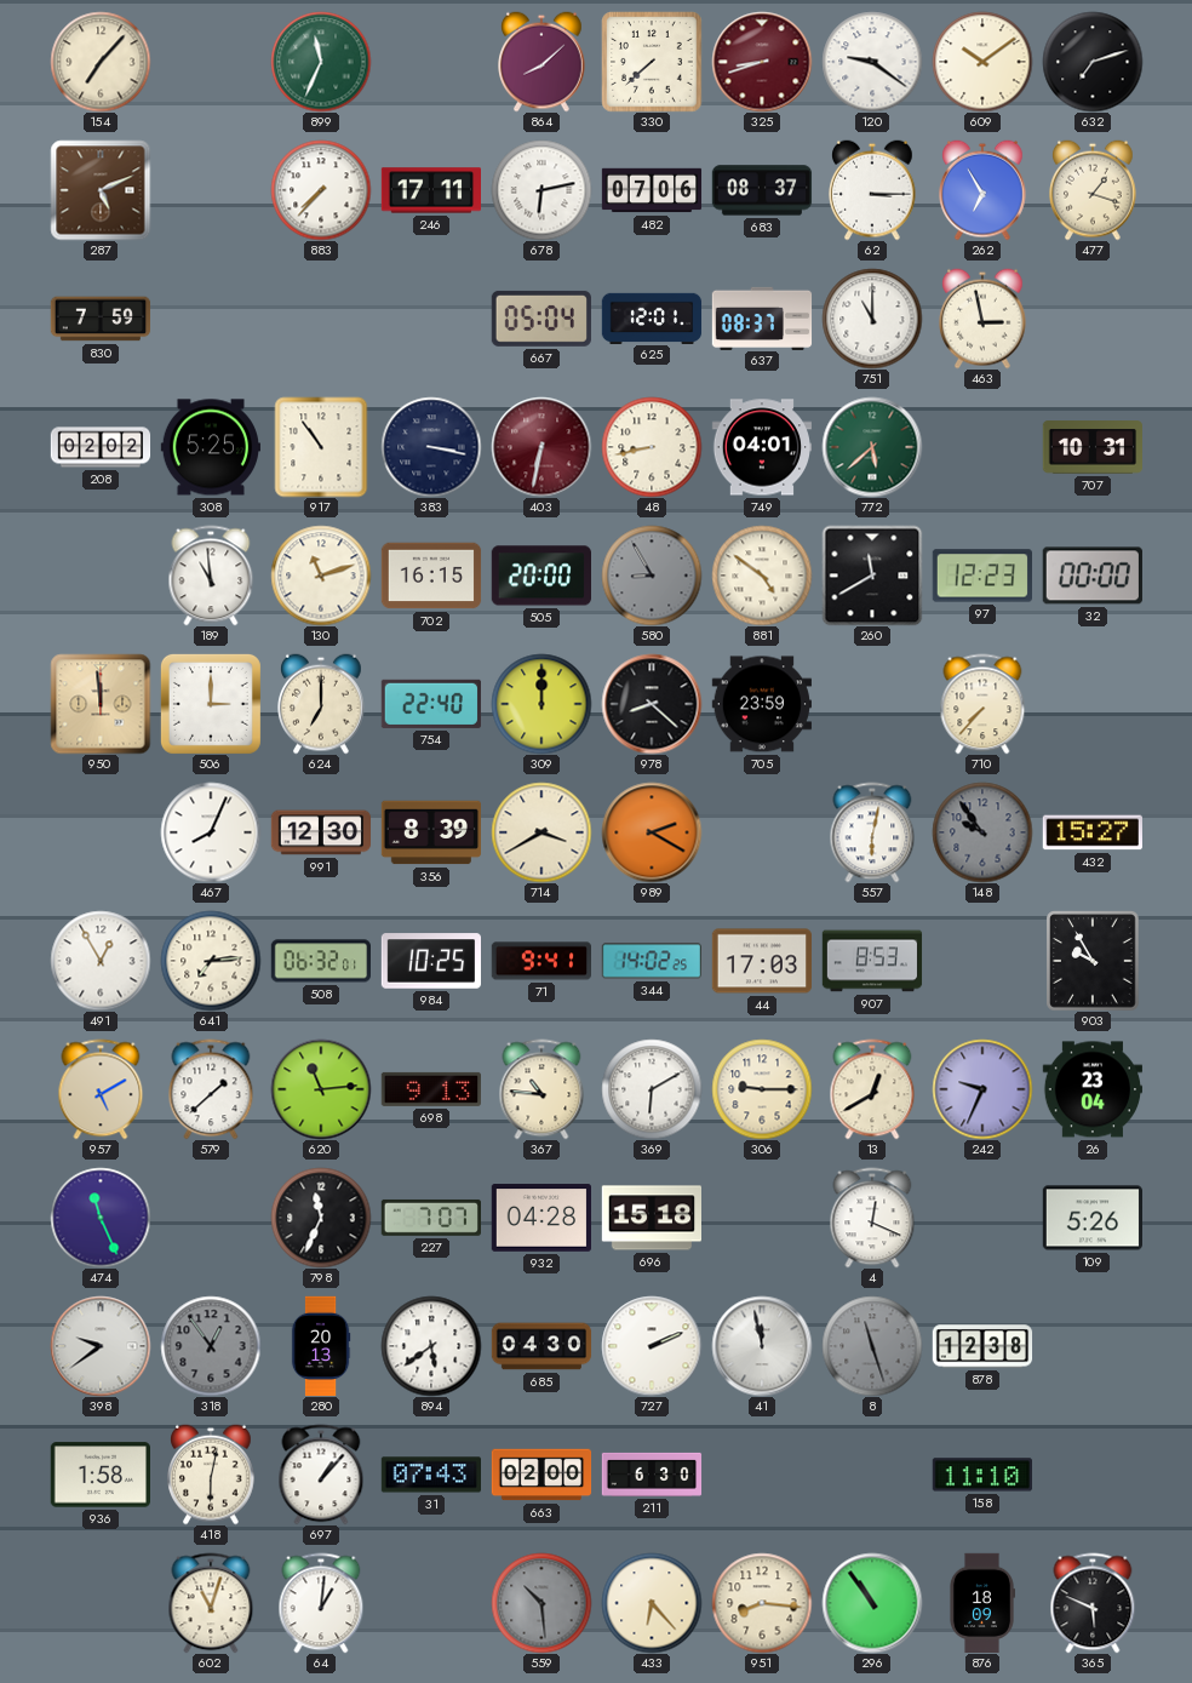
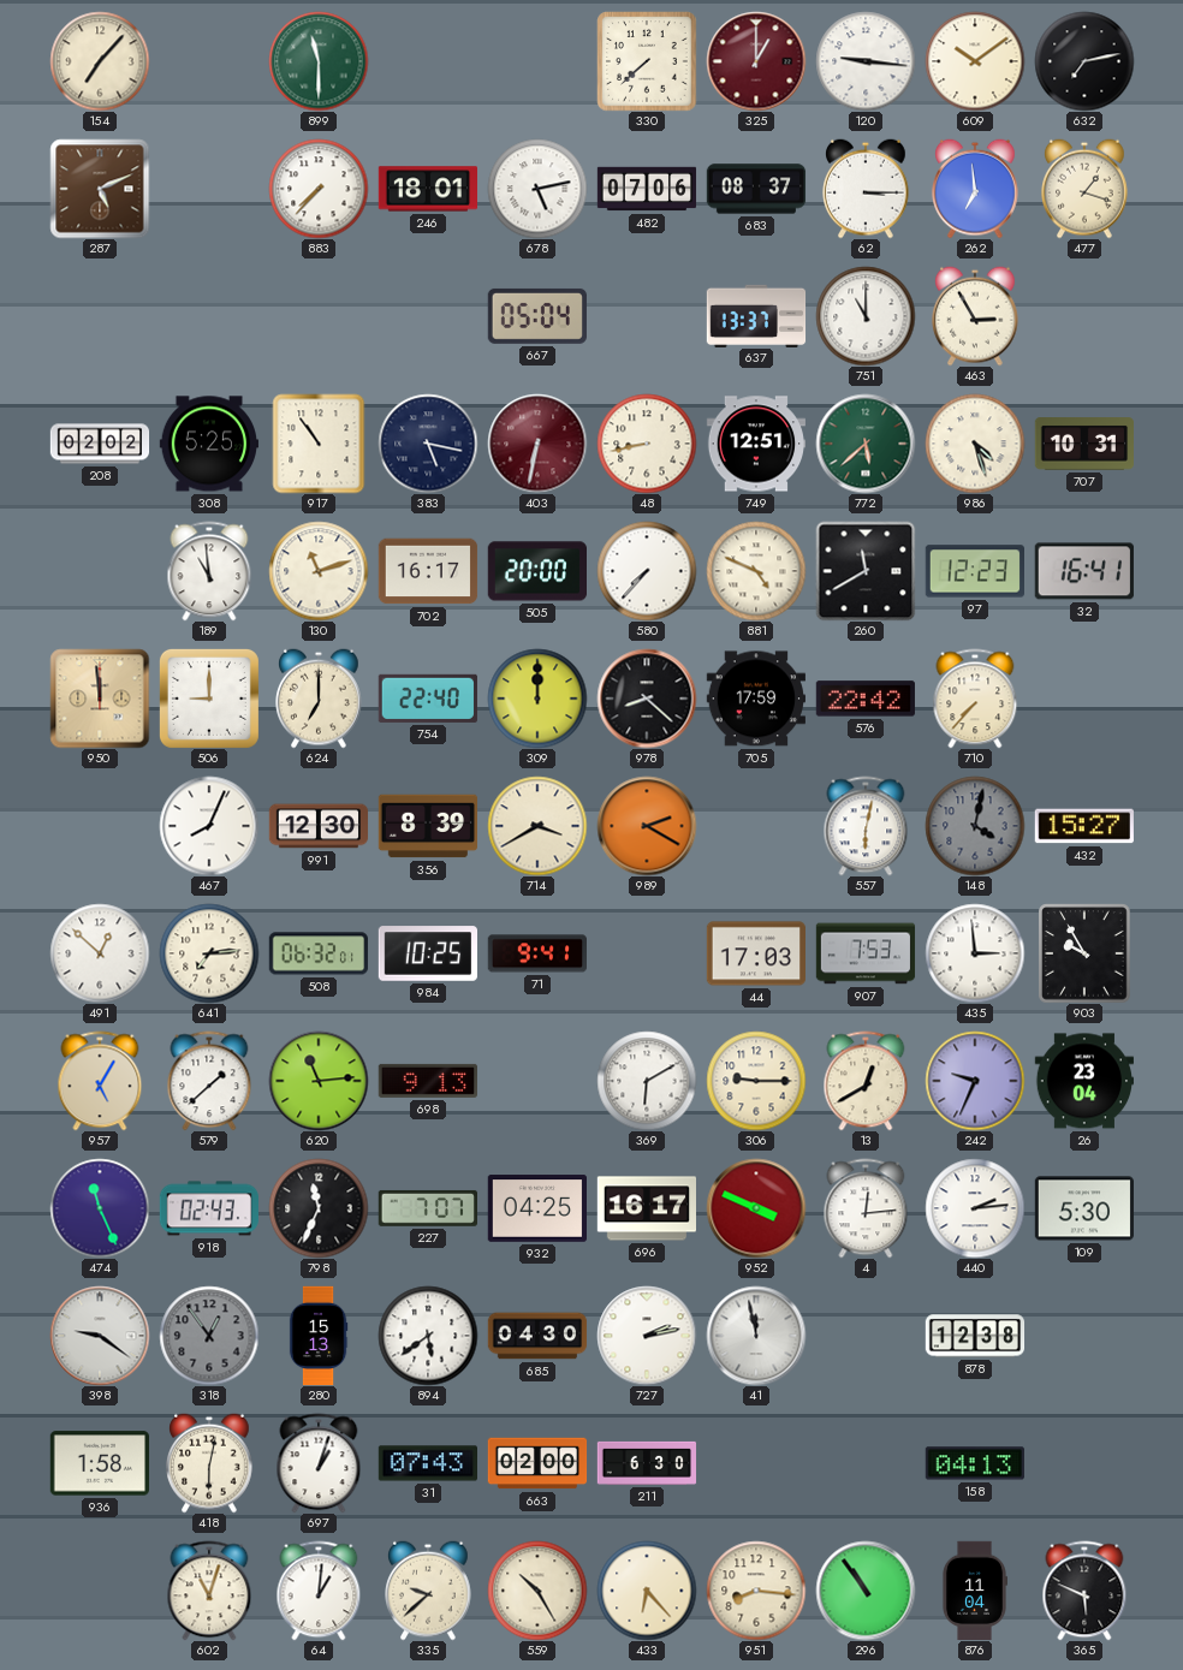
899: 11:34 -> 11:30 (319, 61)
864: 8:08 -> none (543, 62)
325: 8:42 -> 1:00 (756, 61)
120: 9:21 -> 9:16 (866, 61)
632: 7:12 -> 7:13 (1084, 61)
246: 17:11 -> 18:01 (427, 189)
678: 6:13 -> 5:13 (537, 189)
262: 6:55 -> 6:59 (976, 189)
830: 7:59 -> none (101, 319)
625: 12:01 -> none (652, 317)
637: 08:37 -> 13:37 (756, 315)
463: 2:58 -> 2:55 (976, 316)
383: 3:17 -> 5:17 (428, 444)
749: 04:01 -> 12:51 (755, 444)
986: none -> 4:27 (975, 444)
702: 16:15 -> 16:17 (428, 571)
580: 8:55 -> 7:37 (647, 571)
580 dial: grey -> white (647, 571)
881: 4:51 -> 4:49 (756, 571)
32: 00:00 -> 16:41 (1084, 571)
506: 3:00 -> 9:00 (209, 699)
705: 23:59 -> 17:59 (755, 699)
576: none -> 22:42 (866, 699)
148: 9:54 -> 4:02 (975, 826)
491: 12:55 -> 12:52 (100, 953)
344: 14:02 -> none (651, 961)
907: 8:53 -> 7:53 (866, 953)
435: none -> 2:59 (975, 953)
957: 5:10 -> 5:05 (100, 1081)
367: 10:46 -> none (541, 1089)
918: none -> 02:43 (208, 1208)
932: 04:28 -> 04:25 (536, 1208)
696: 15:18 -> 16:17 (646, 1208)
952: none -> 3:49 (756, 1208)
4: 12:19 -> 12:14 (866, 1208)
440: none -> 2:14 (975, 1208)
109: 5:26 -> 5:30 (1083, 1208)
398: 9:39 -> 9:21 (100, 1336)
280: 20:13 -> 15:13 (319, 1336)
727: 2:11 -> 2:13 (647, 1336)
8: 11:27 -> none (872, 1346)
697: 1:07 -> 1:03 (319, 1463)
158: 11:10 -> 04:13 (975, 1463)
335: none -> 9:38 (429, 1591)
559: 10:29 -> 10:25 (537, 1591)
559 dial: grey -> cream (537, 1591)
876: 18:09 -> 11:04 (974, 1589)
